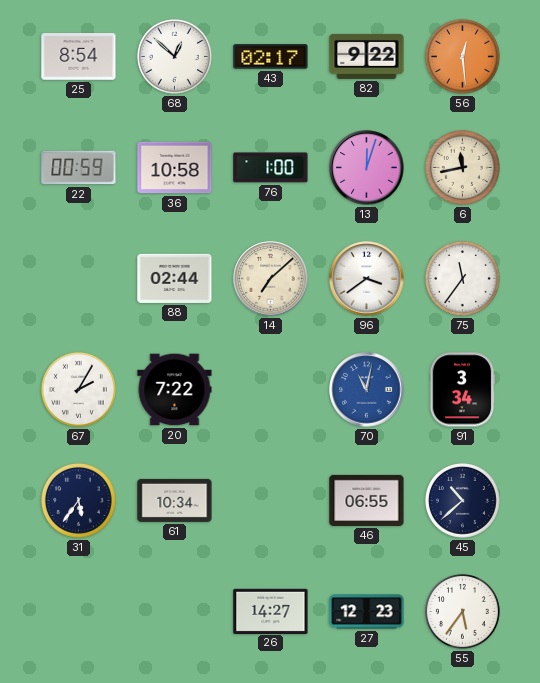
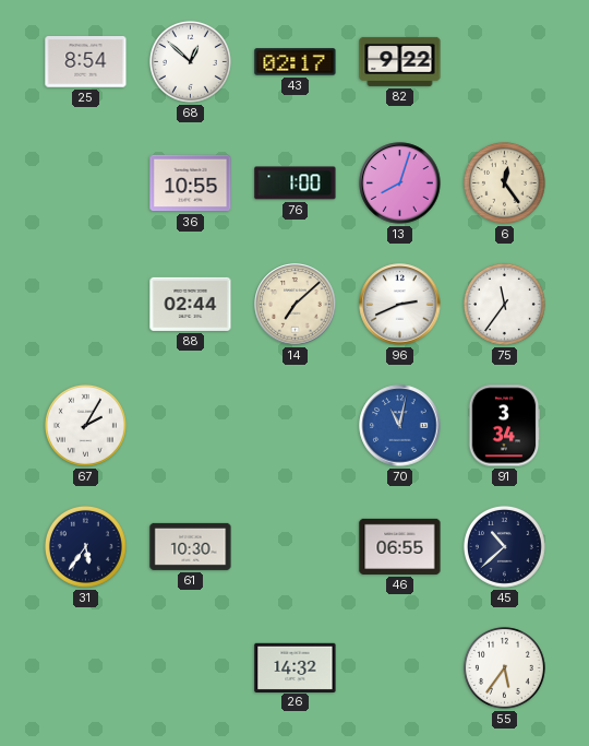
56: 12:29 -> none (462, 56)
22: 00:59 -> none (79, 168)
36: 10:58 -> 10:55 (191, 183)
13: 12:03 -> 8:03 (400, 183)
6: 11:43 -> 12:24 (504, 182)
96: 3:39 -> 2:41 (400, 305)
20: 7:22 -> none (175, 390)
61: 10:34 -> 10:30 (191, 546)
26: 14:27 -> 14:32 (296, 667)
27: 12:23 -> none (367, 612)
